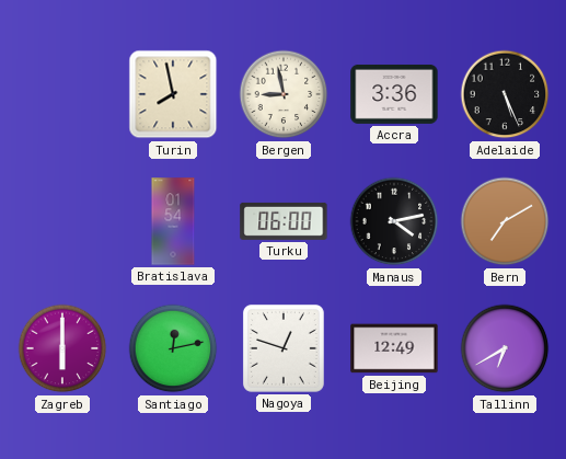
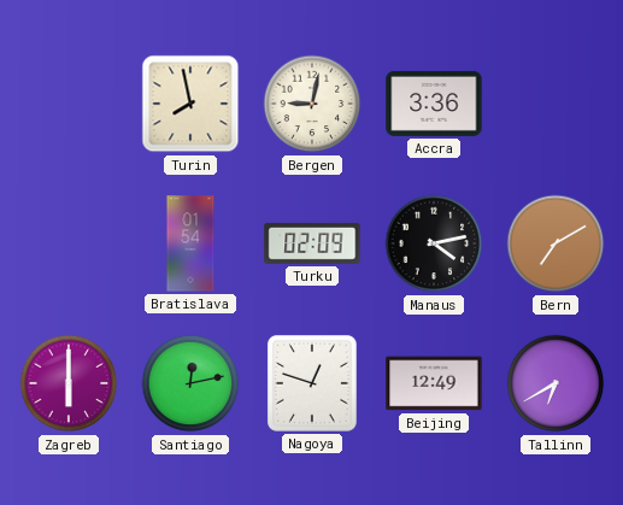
Bergen: 8:58 -> 9:02 (312, 104)
Adelaide: 5:26 -> none (505, 94)
Turku: 06:00 -> 02:09 (312, 243)
